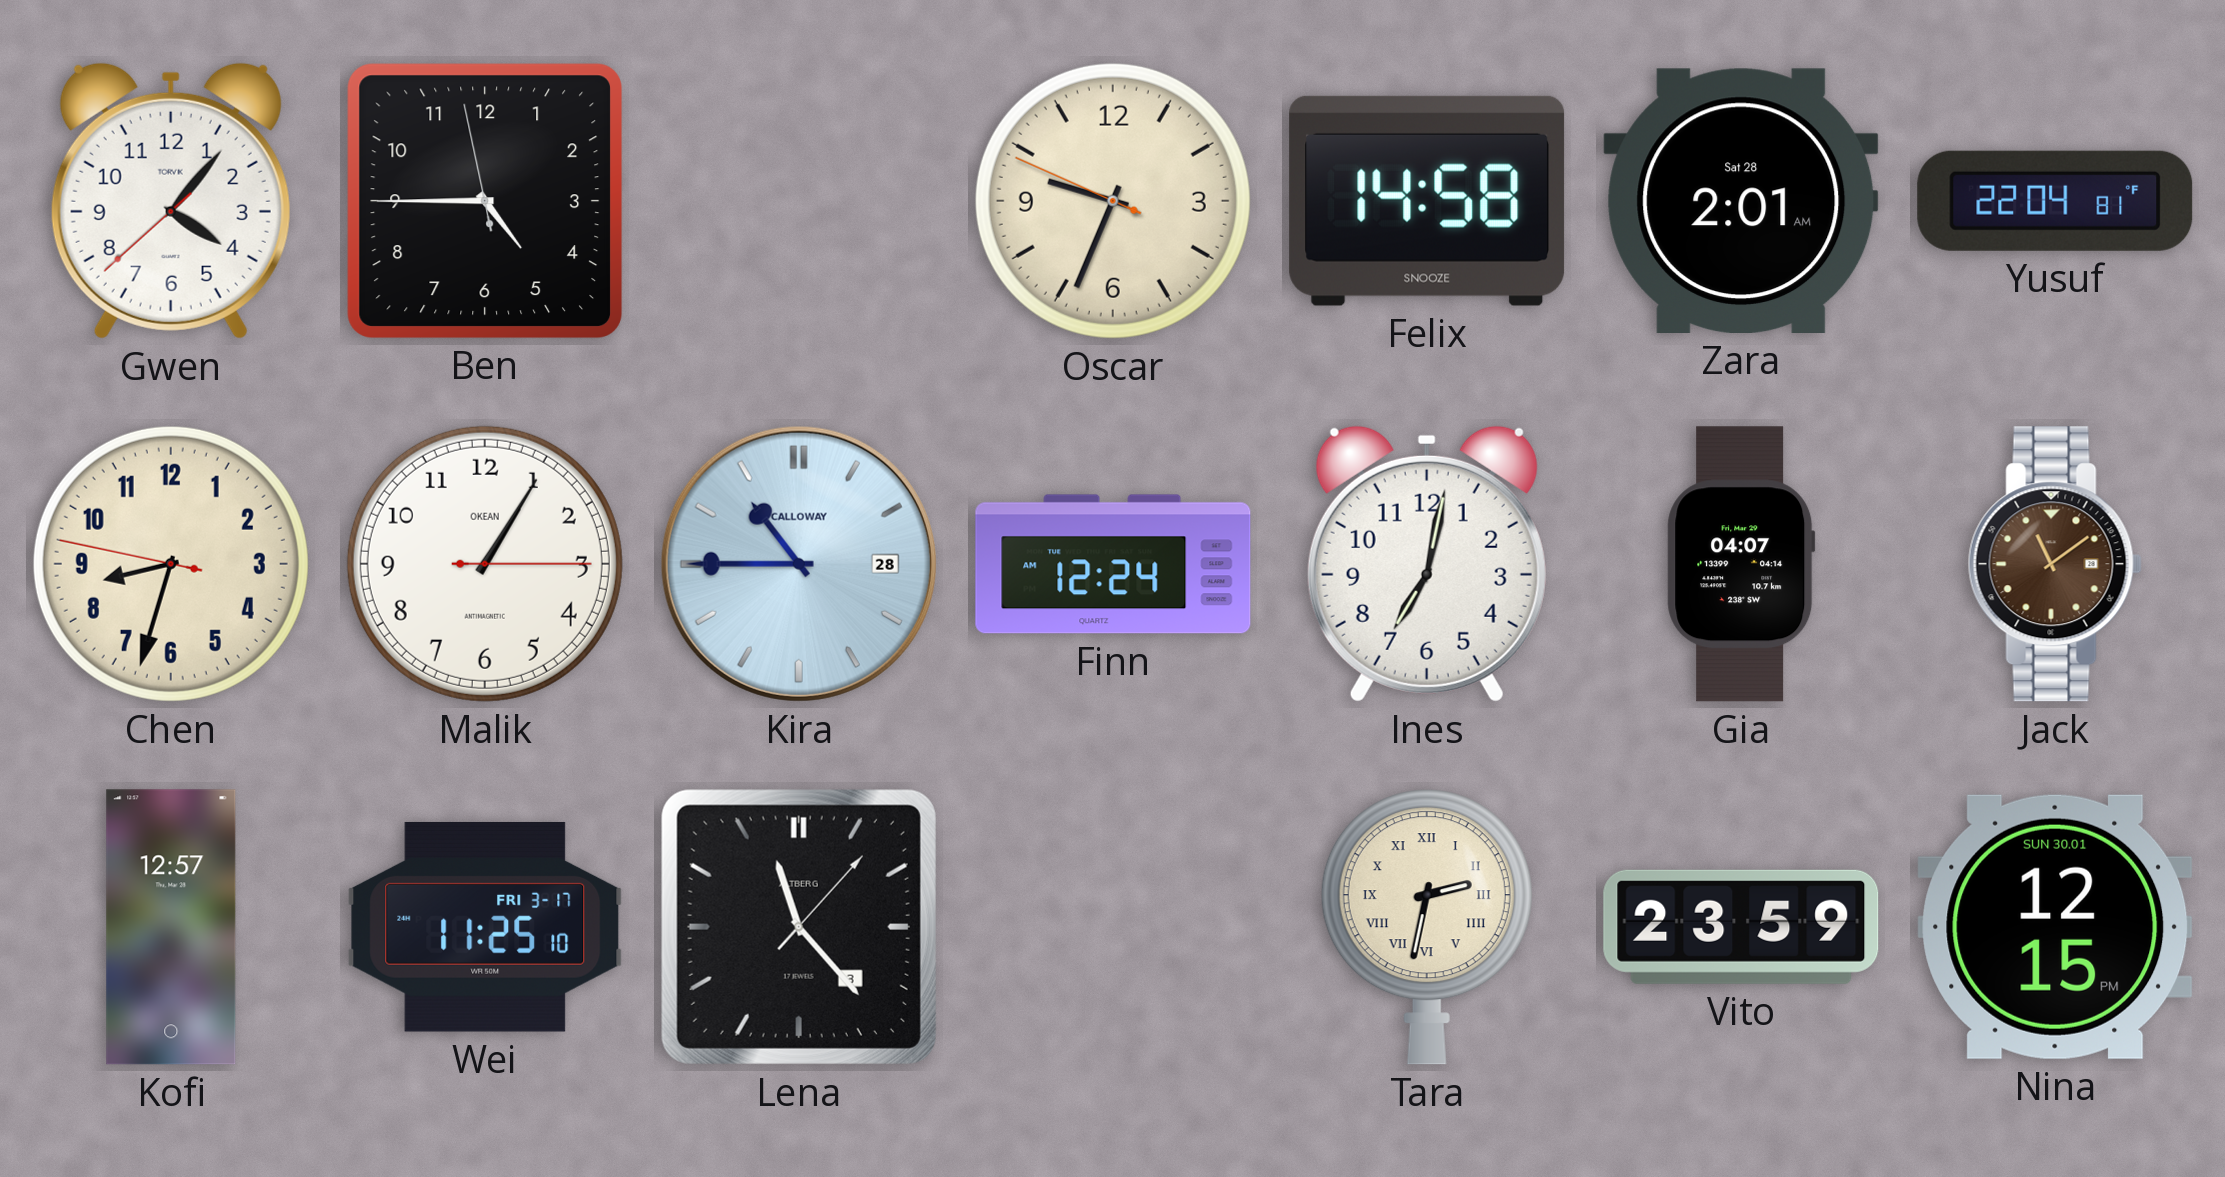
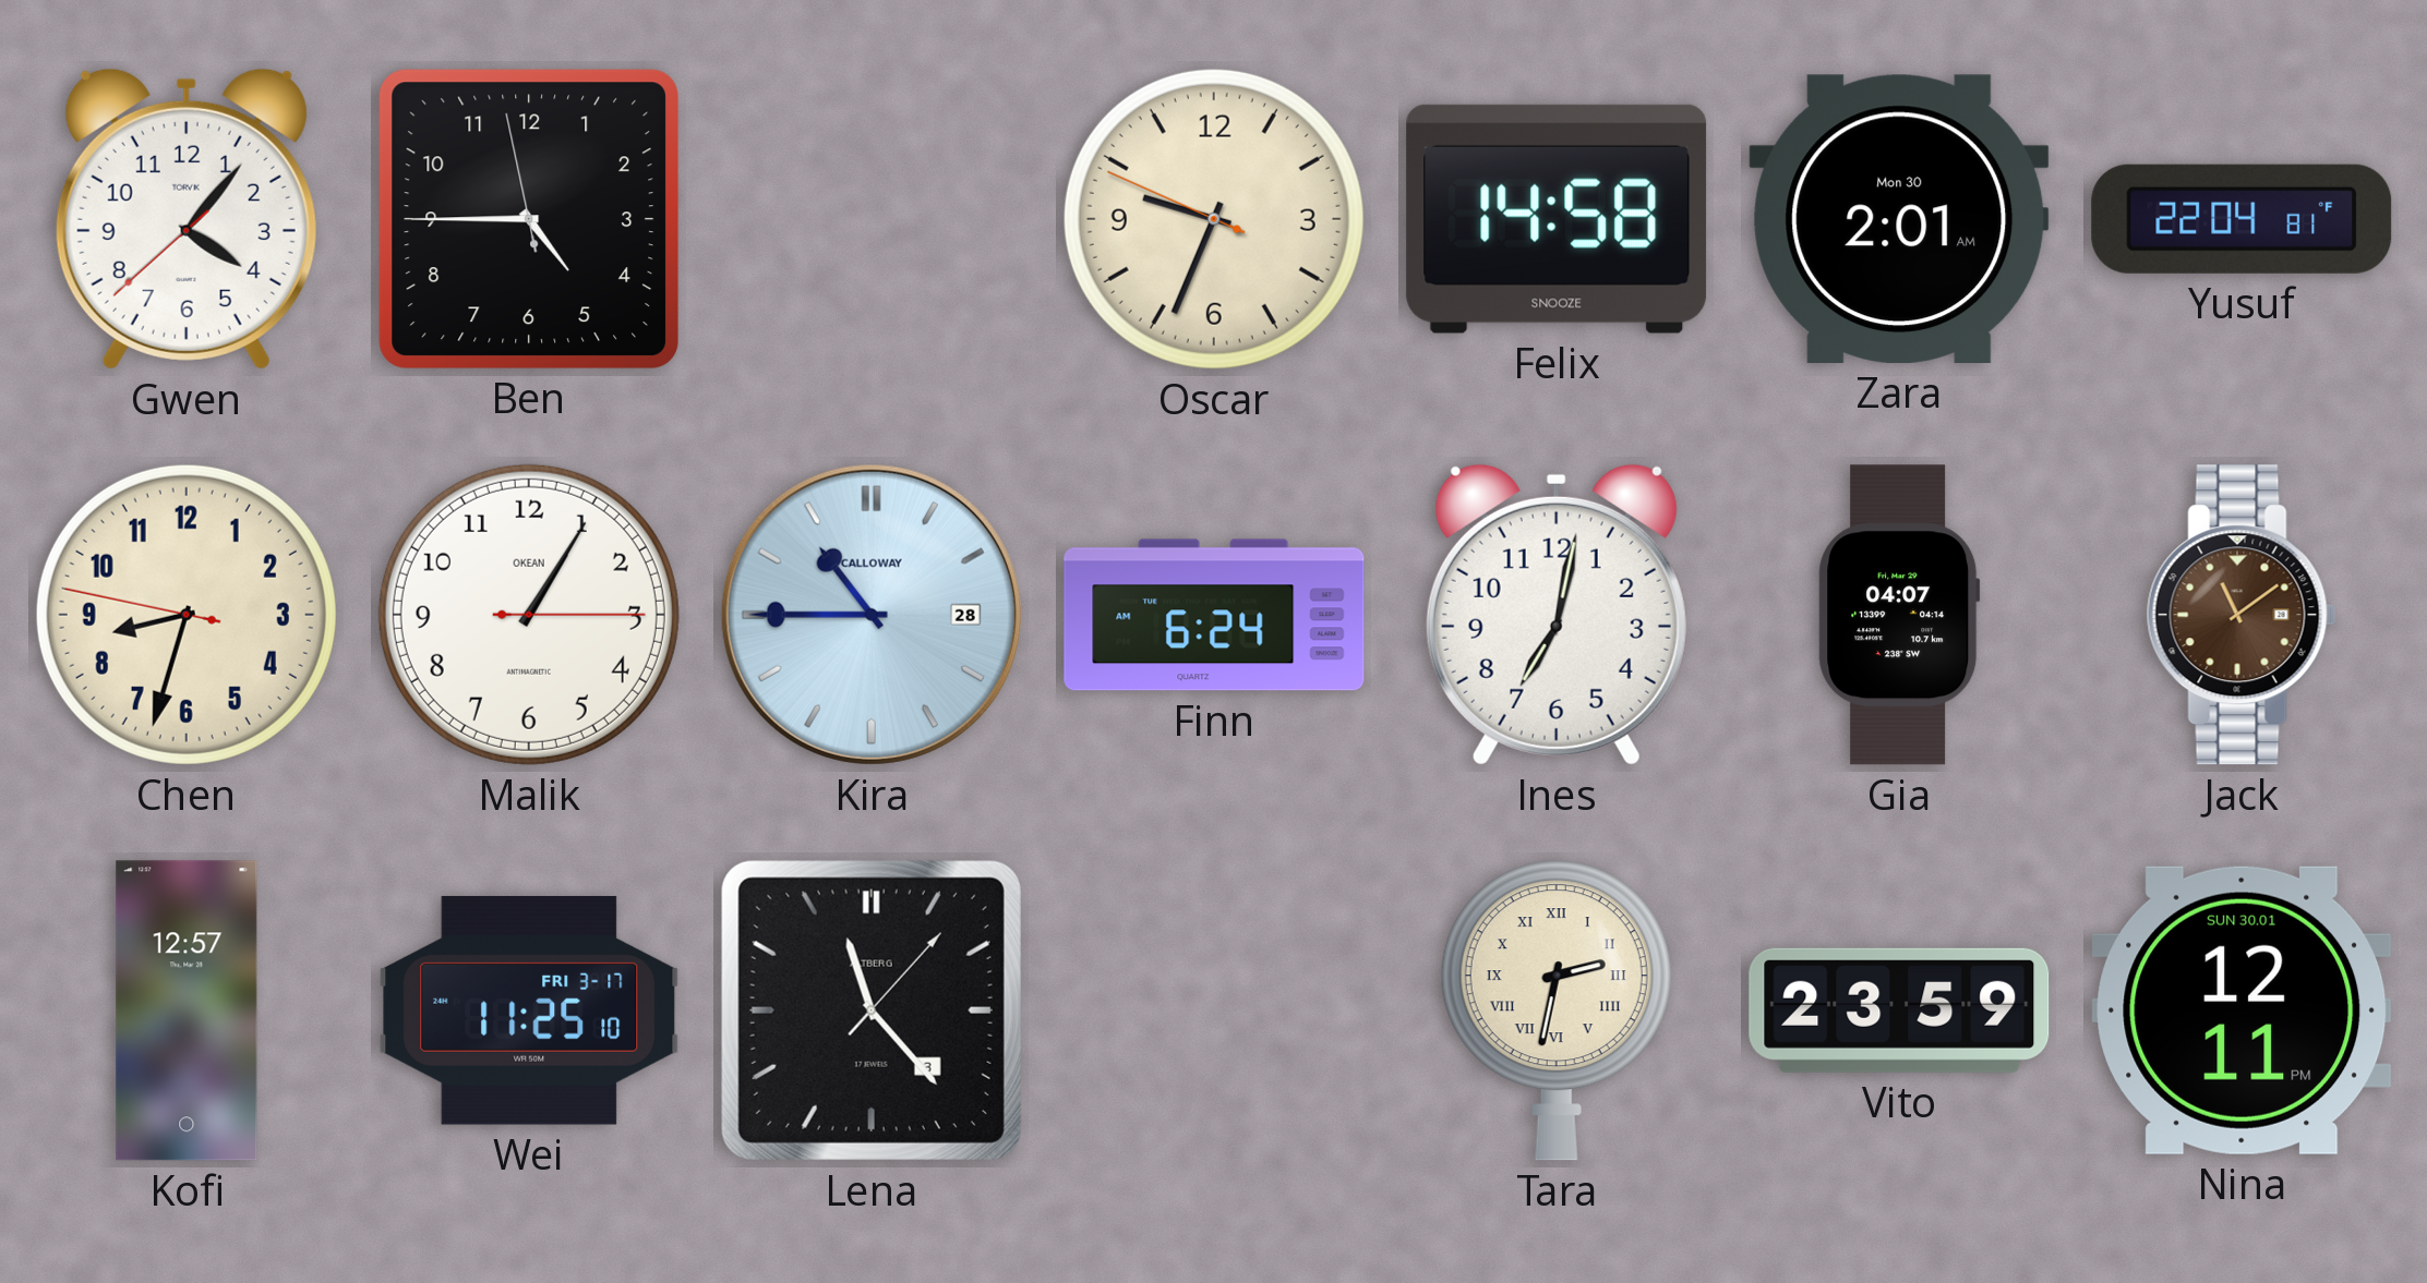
Zara date: Sat 28 -> Mon 30 (1899, 219)
Finn: 12:24 -> 6:24 (1214, 615)
Nina: 12:15 -> 12:11 (2242, 1010)
